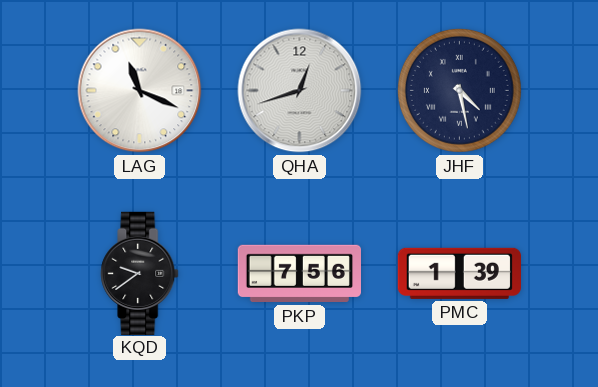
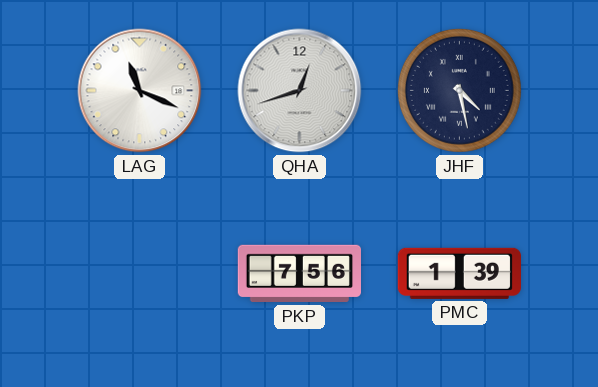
KQD: 9:39 -> none (140, 273)
